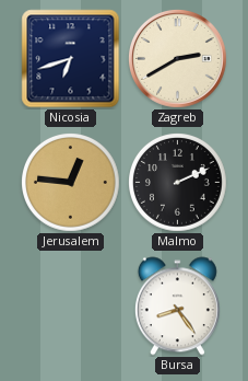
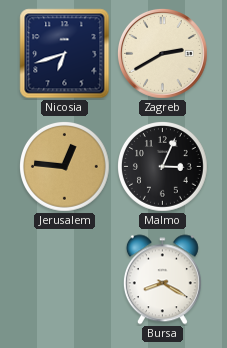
Malmo: 2:11 -> 3:04 (163, 167)
Bursa: 8:24 -> 8:20 (162, 280)
